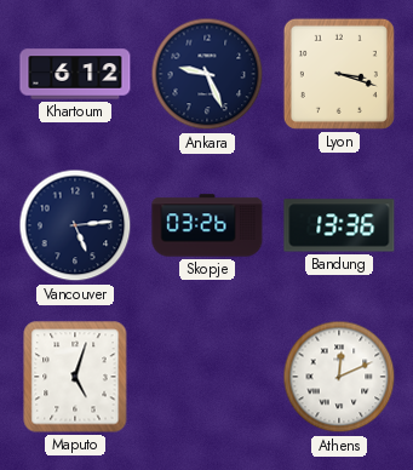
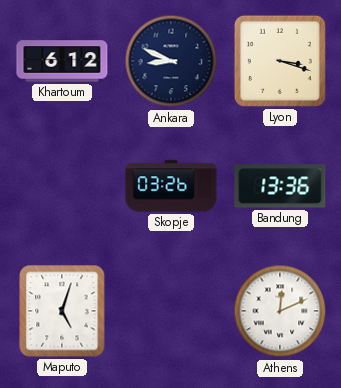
Ankara: 9:26 -> 8:49 (171, 61)
Vancouver: 5:14 -> none (75, 225)
